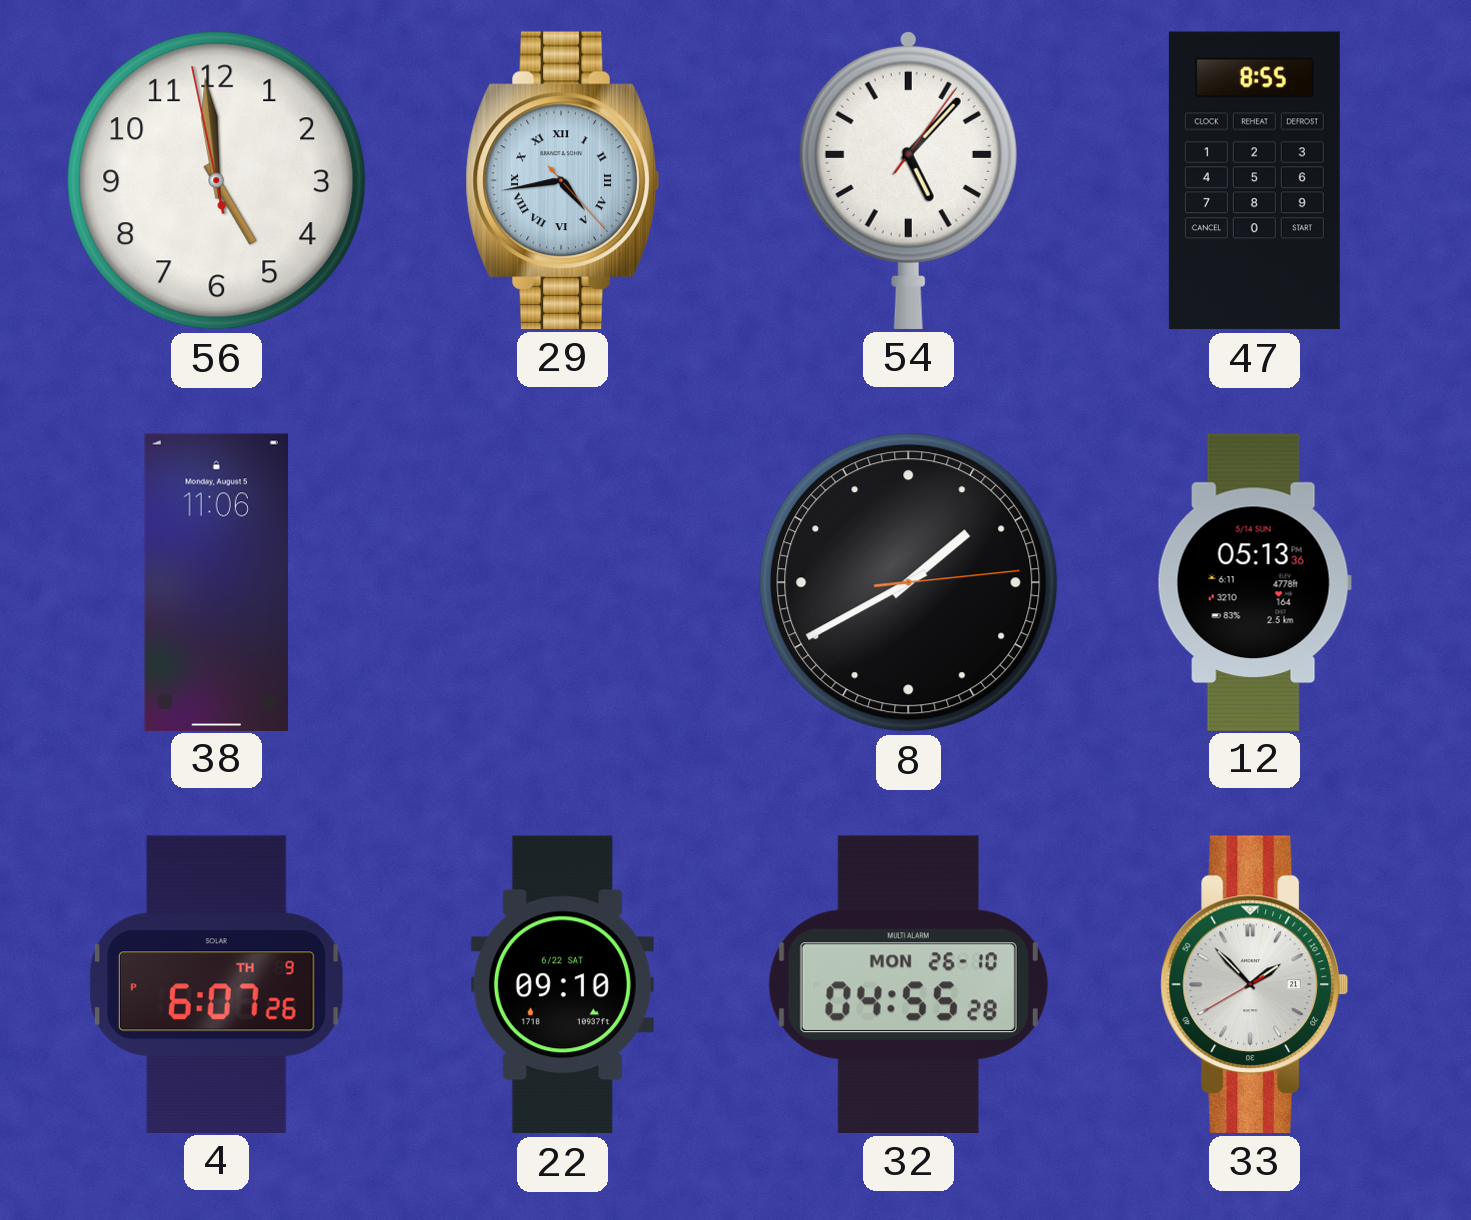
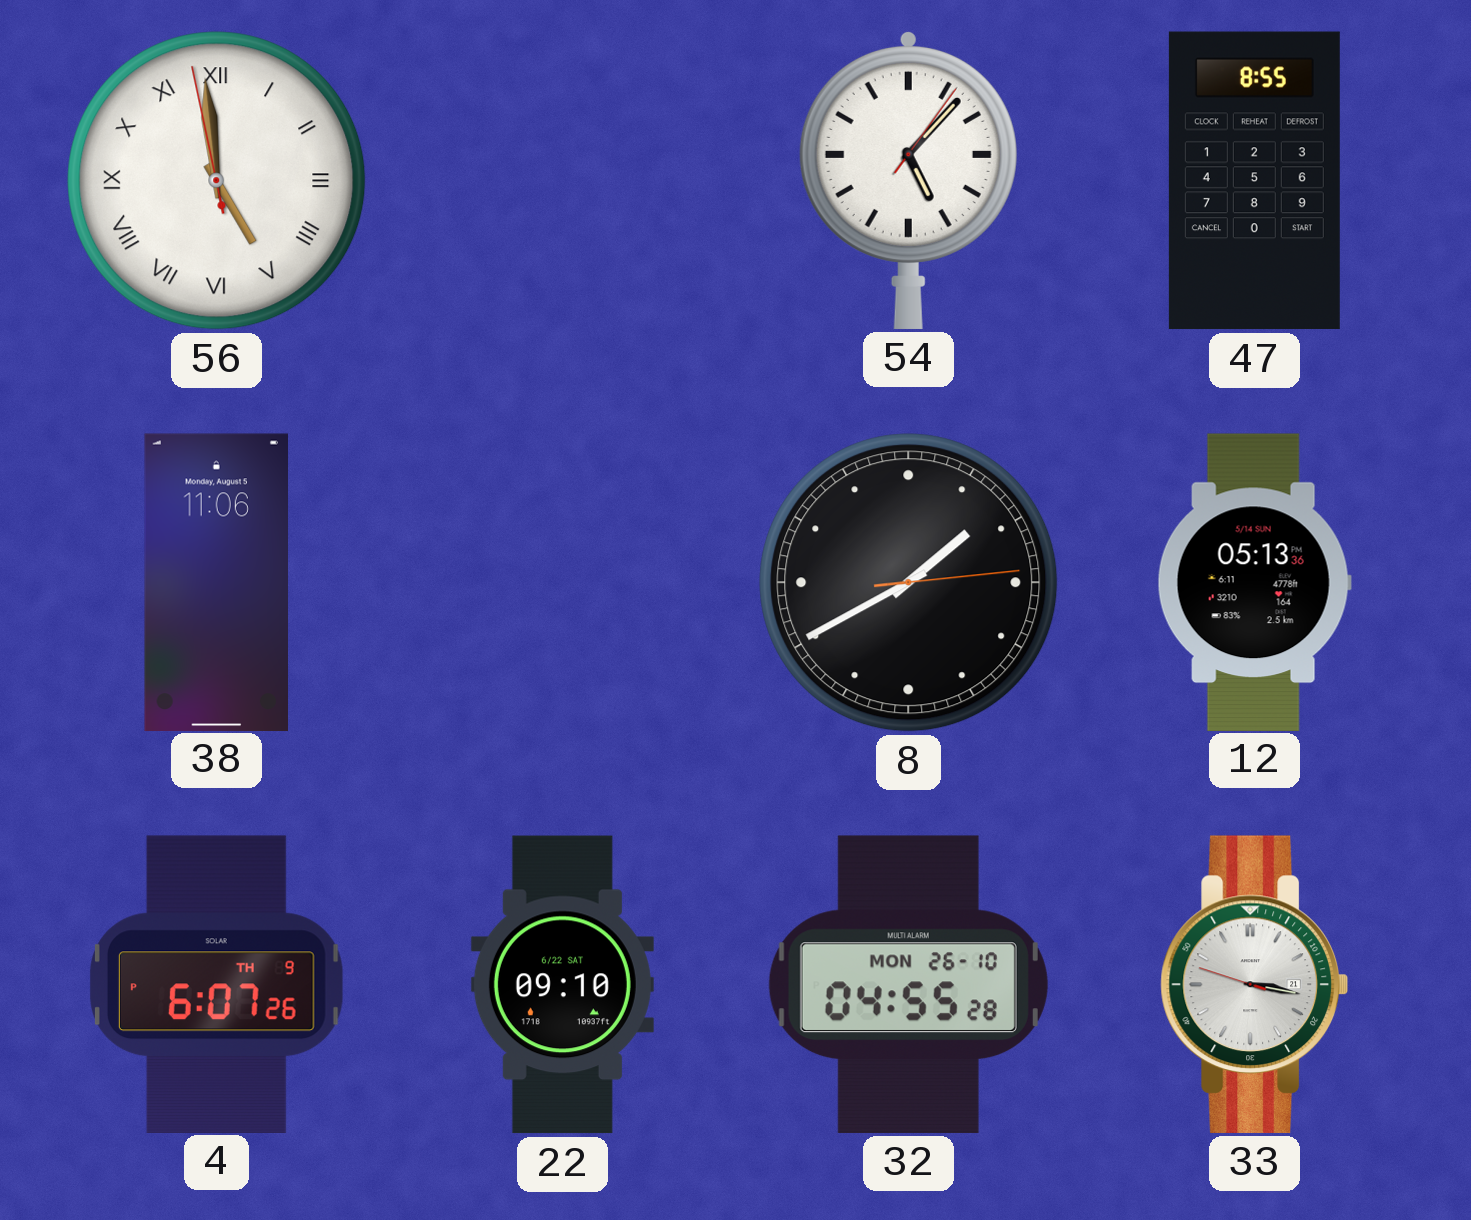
56 numerals: Arabic -> Roman (217, 181)
29: 4:43 -> none (562, 180)
33: 1:52 -> 3:16 (1254, 984)
